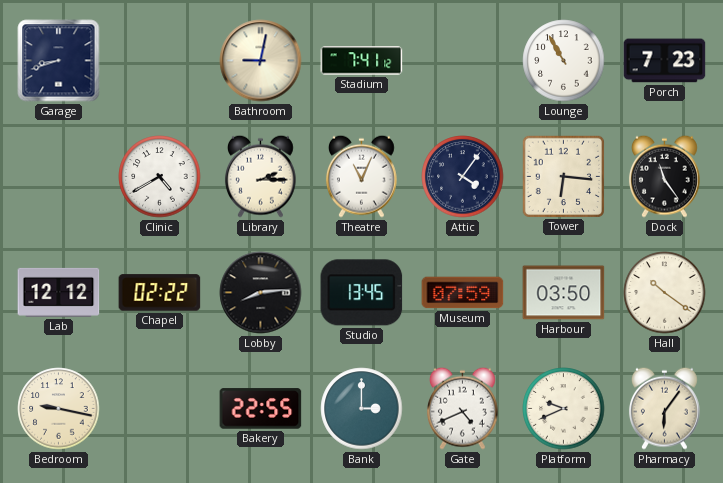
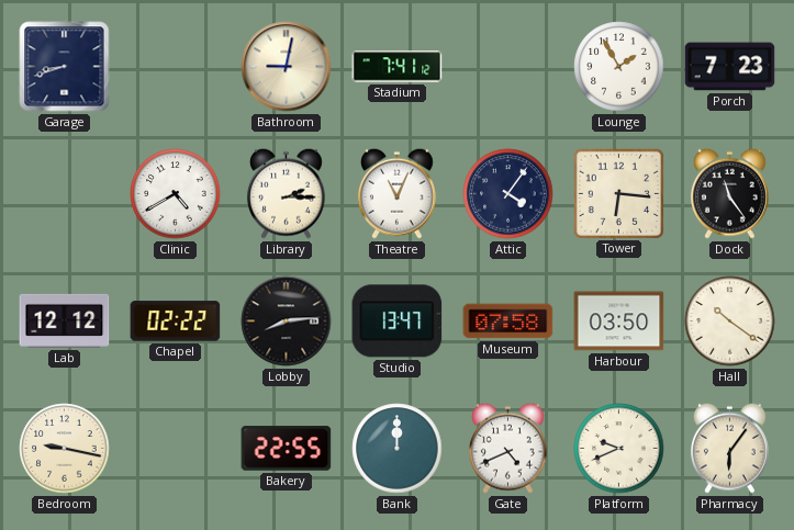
Lounge: 10:55 -> 1:55 (619, 67)
Studio: 13:45 -> 13:47 (398, 322)
Museum: 07:59 -> 07:58 (508, 322)
Bank: 3:00 -> 12:00 (398, 449)
